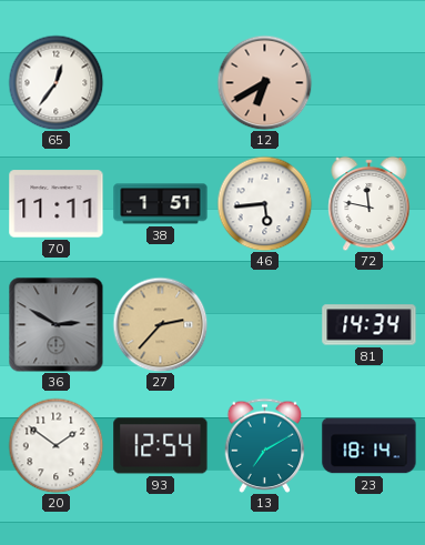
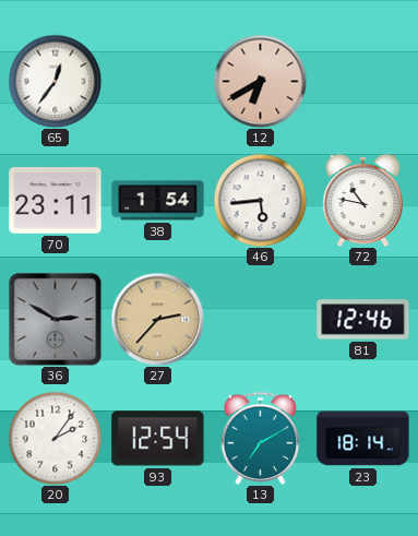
70: 11:11 -> 23:11 (56, 201)
38: 1:51 -> 1:54 (158, 201)
72: 11:47 -> 10:47 (363, 200)
81: 14:34 -> 12:46 (363, 320)
20: 1:51 -> 2:06 (55, 438)
